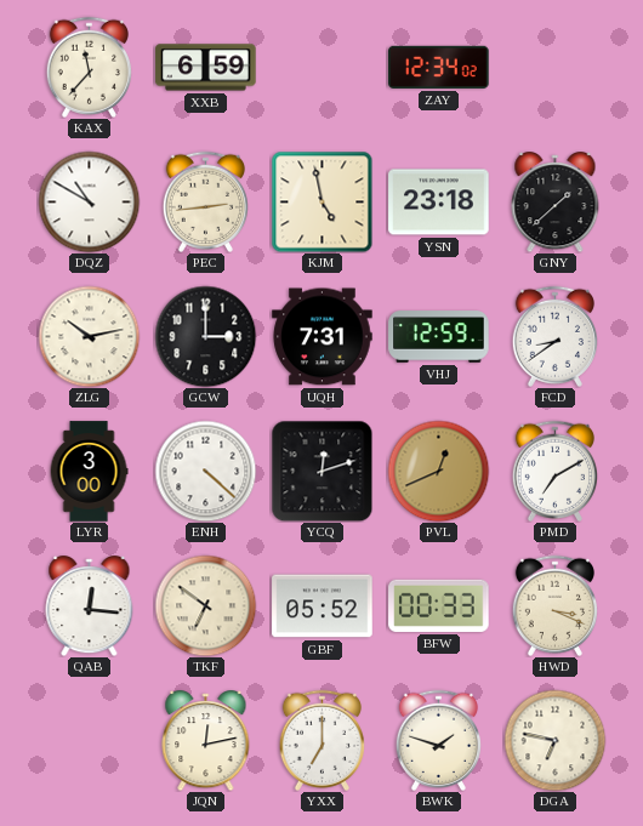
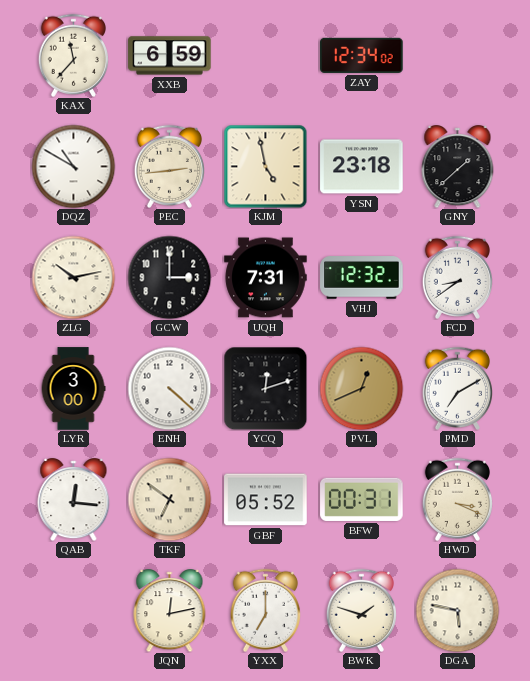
VHJ: 12:59 -> 12:32 (362, 278)
BFW: 00:33 -> 00:31 (362, 499)
DGA: 6:47 -> 5:47 (457, 610)
